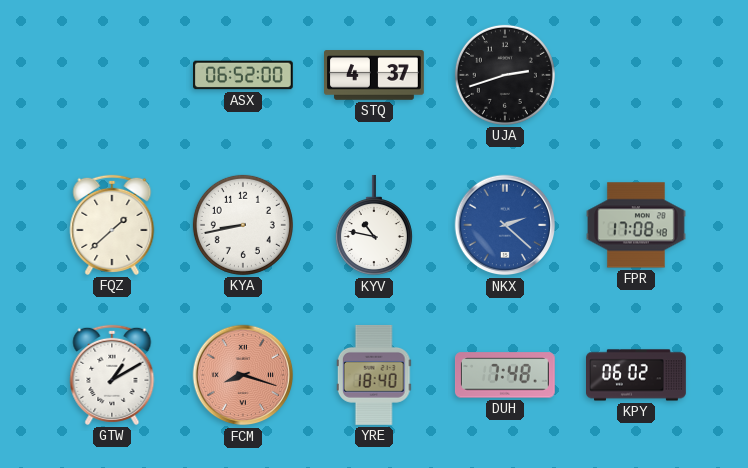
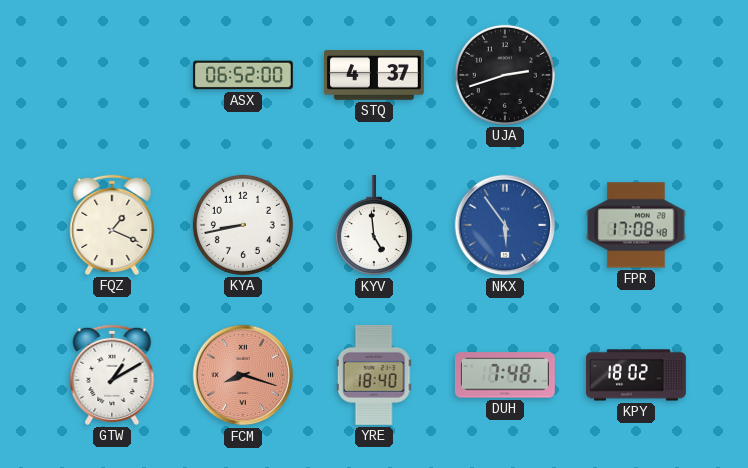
FQZ: 1:38 -> 1:19 (112, 225)
KYV: 10:47 -> 4:59 (374, 225)
NKX: 2:22 -> 5:54 (505, 225)
KPY: 06:02 -> 18:02 (637, 375)
